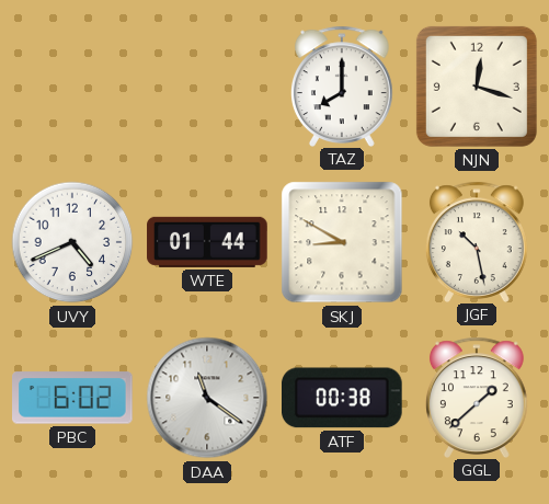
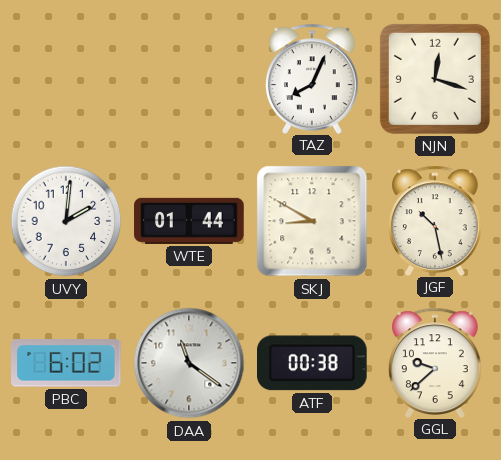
TAZ: 8:00 -> 8:04 (312, 78)
UVY: 4:41 -> 2:01 (66, 221)
GGL: 1:38 -> 9:38 (435, 362)
